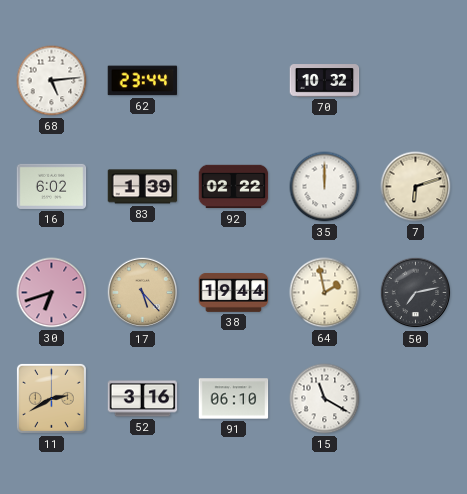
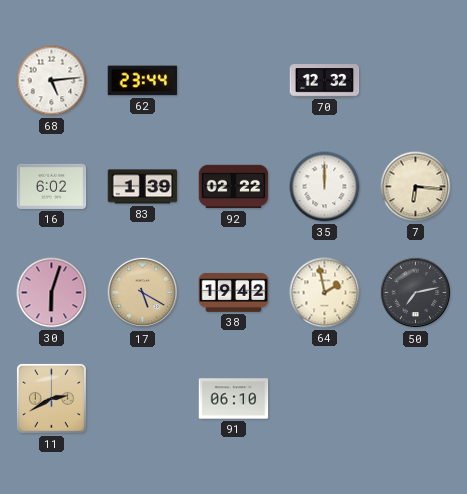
70: 10:32 -> 12:32 (325, 81)
7: 6:12 -> 6:16 (416, 187)
30: 6:42 -> 6:03 (52, 293)
17: 5:23 -> 5:20 (143, 293)
38: 19:44 -> 19:42 (234, 292)
52: 3:16 -> none (143, 399)
15: 11:20 -> none (325, 399)
